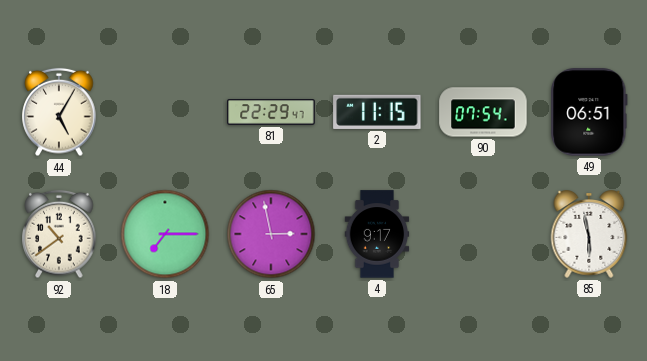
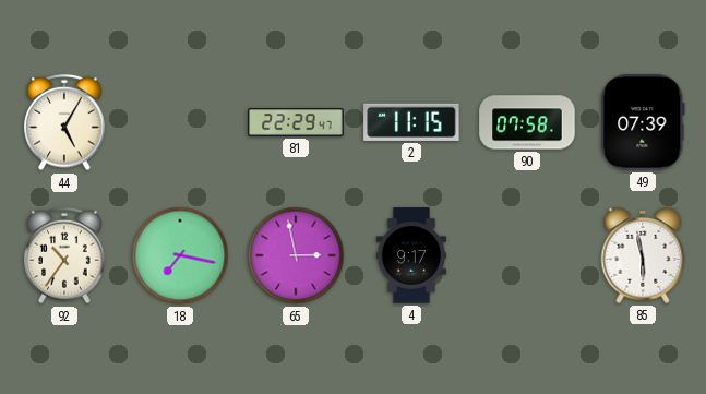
90: 07:54 -> 07:58 (527, 122)
49: 06:51 -> 07:39 (643, 122)
92: 10:39 -> 10:36 (64, 255)
18: 7:15 -> 7:17 (180, 255)
